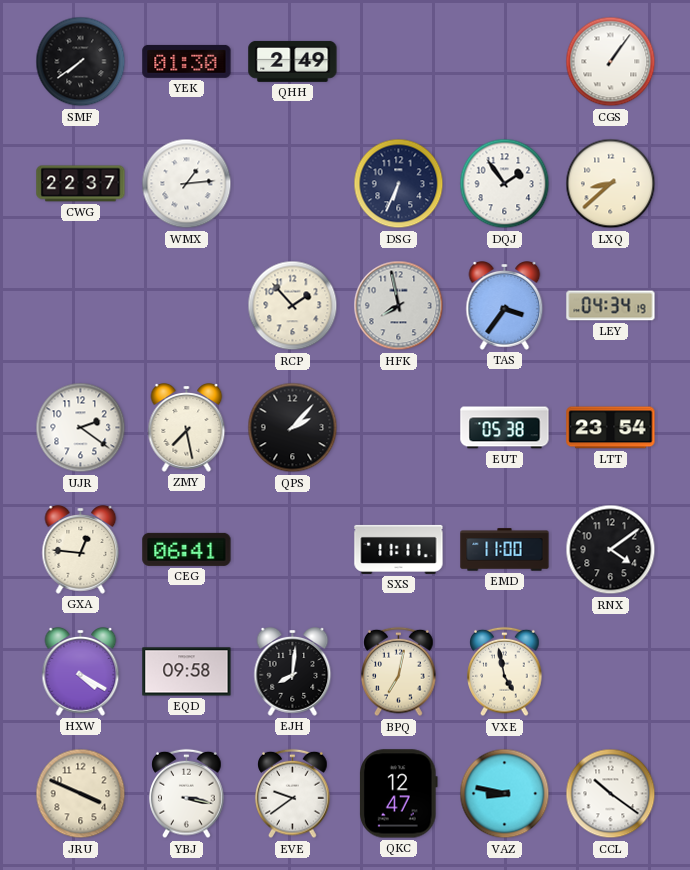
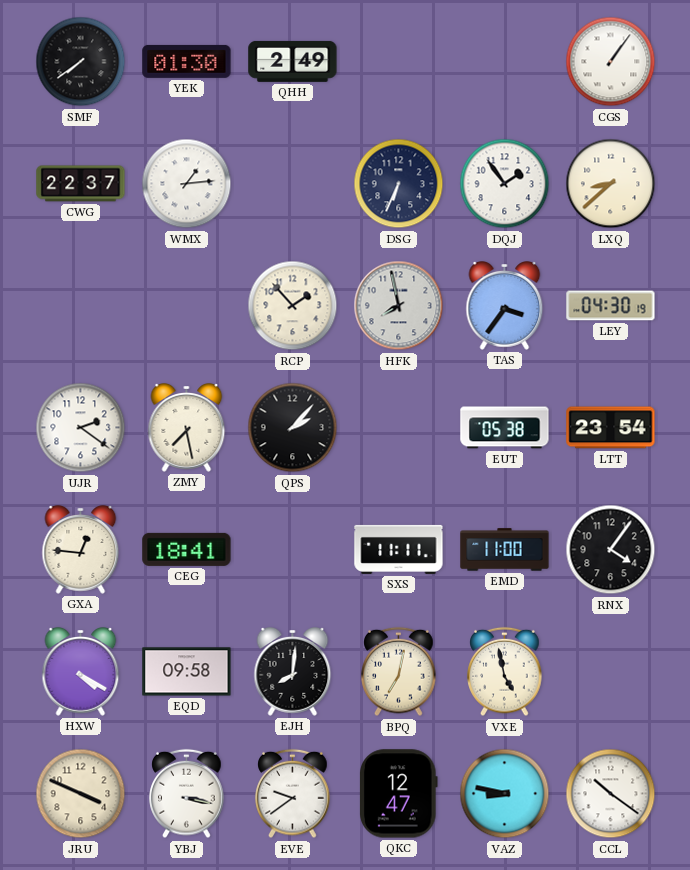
LEY: 04:34 -> 04:30 (611, 306)
CEG: 06:41 -> 18:41 (187, 549)
RNX: 4:09 -> 4:06 (611, 550)
